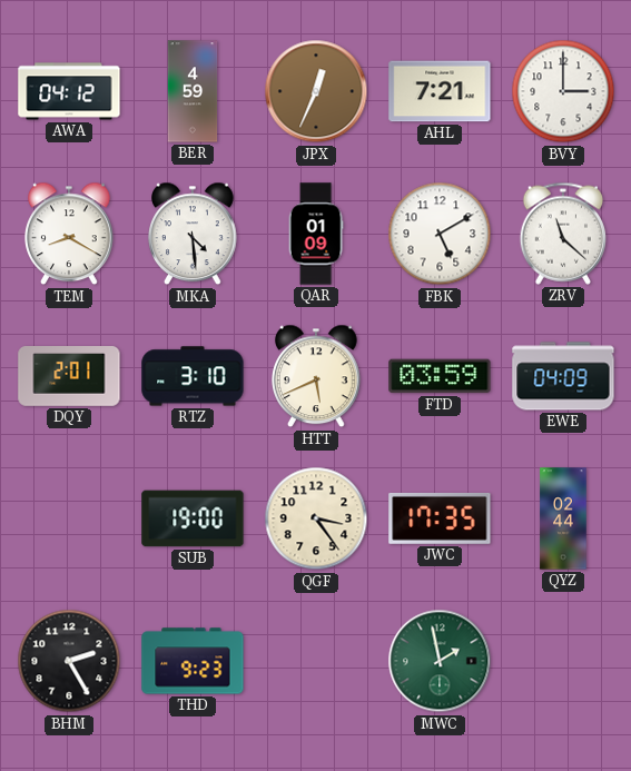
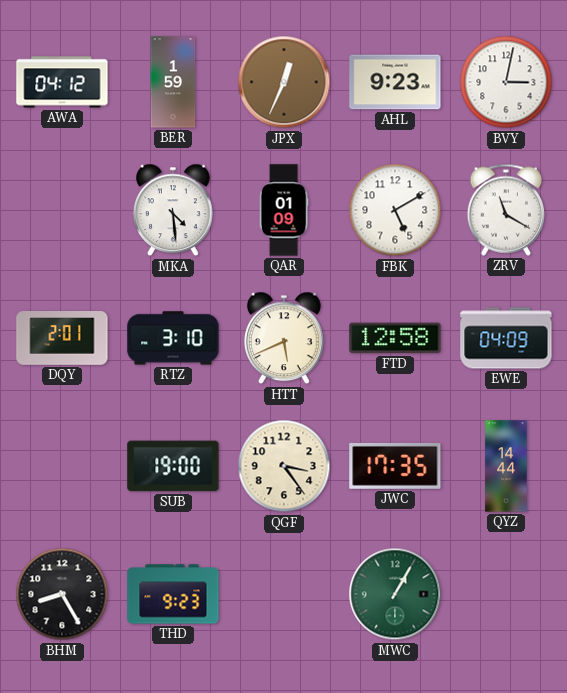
BER: 4:59 -> 1:59 (173, 82)
AHL: 7:21 -> 9:23 (395, 82)
BVY: 3:00 -> 3:02 (506, 82)
TEM: 8:20 -> none (70, 234)
ZRV: 11:22 -> 11:20 (505, 210)
FTD: 03:59 -> 12:58 (395, 338)
QYZ: 02:44 -> 14:44 (506, 466)
BHM: 2:25 -> 8:25 (62, 594)
MWC: 1:58 -> 1:05 (395, 594)
